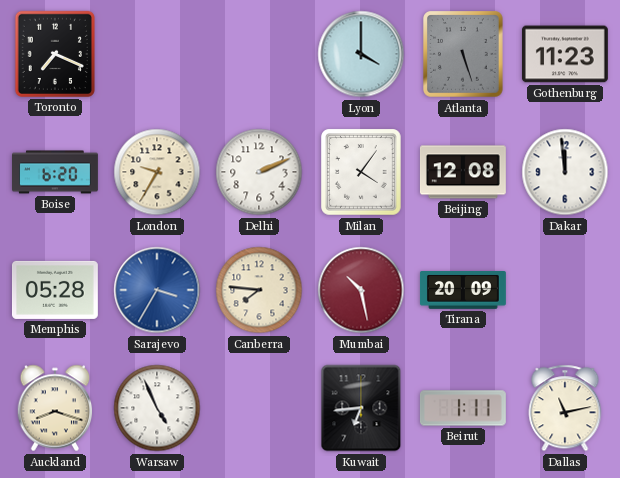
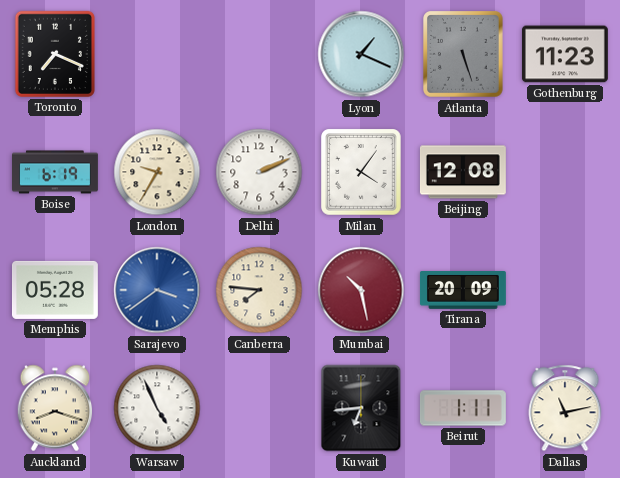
Lyon: 4:00 -> 1:19 (361, 54)
Boise: 6:20 -> 6:19 (56, 172)
Dakar: 11:59 -> none (565, 172)
Sarajevo: 3:35 -> 3:39 (157, 290)
